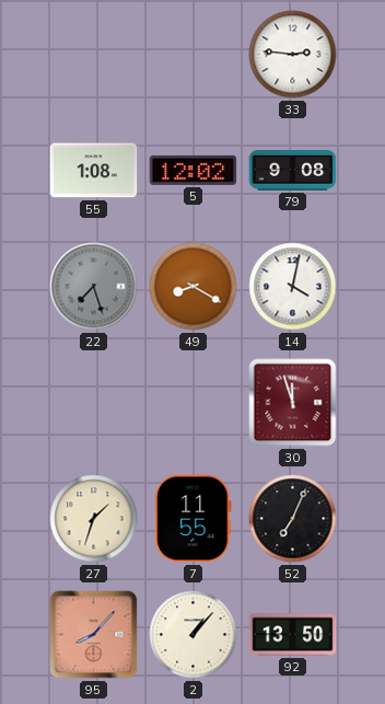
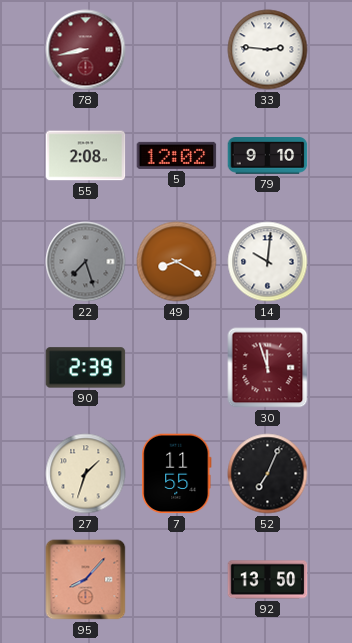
78: none -> 8:43 (86, 50)
55: 1:08 -> 2:08 (86, 156)
79: 9:08 -> 9:10 (268, 156)
14: 4:02 -> 10:01 (268, 262)
90: none -> 2:39 (86, 368)
2: 1:07 -> none (194, 635)
